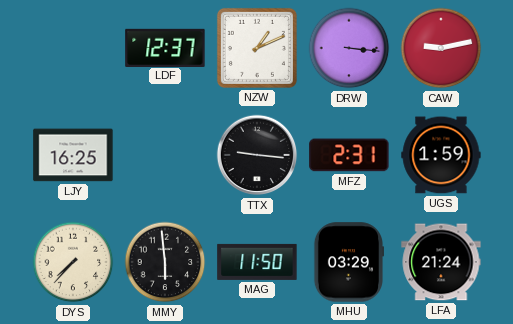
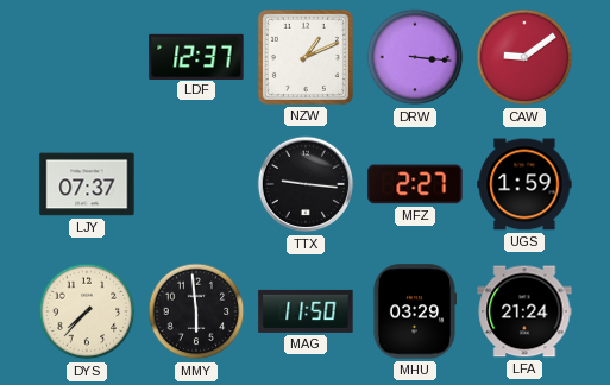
CAW: 9:13 -> 9:09 (524, 57)
LJY: 16:25 -> 07:37 (87, 184)
MFZ: 2:31 -> 2:27 (415, 184)
